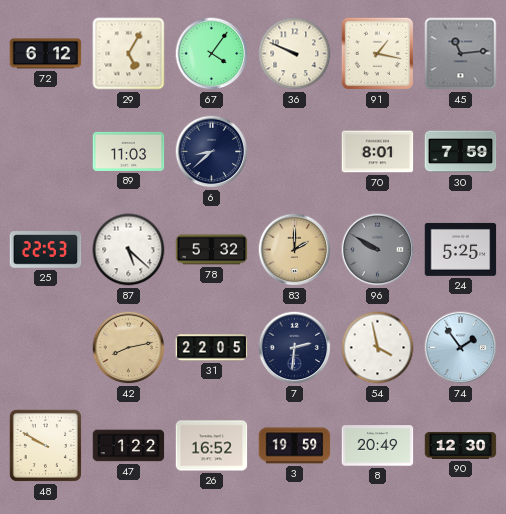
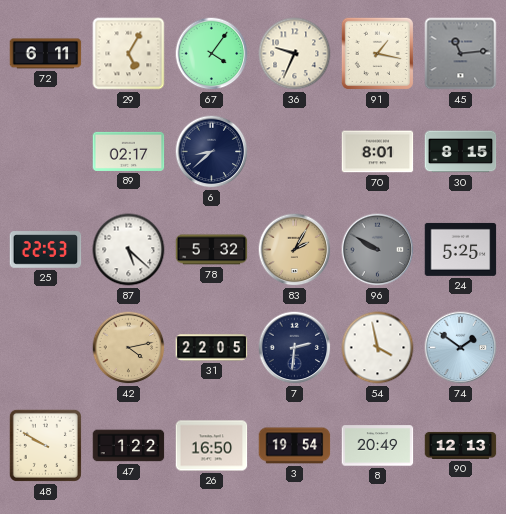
72: 6:12 -> 6:11 (46, 54)
36: 9:49 -> 9:34 (295, 54)
89: 11:03 -> 02:17 (129, 151)
30: 7:59 -> 8:15 (461, 152)
83: 2:00 -> 2:05 (295, 250)
42: 8:13 -> 4:13 (129, 348)
74: 1:54 -> 1:51 (461, 348)
26: 16:52 -> 16:50 (212, 446)
3: 19:59 -> 19:54 (295, 446)
90: 12:30 -> 12:13 (461, 445)
